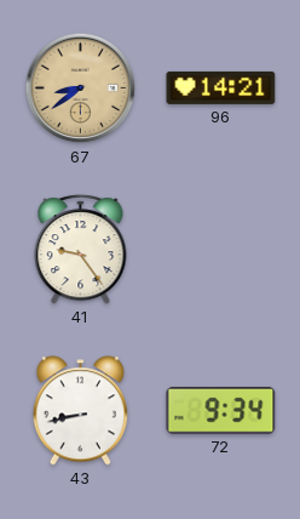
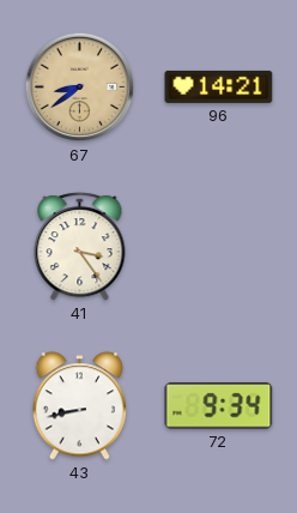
41: 9:24 -> 3:24 (80, 247)
